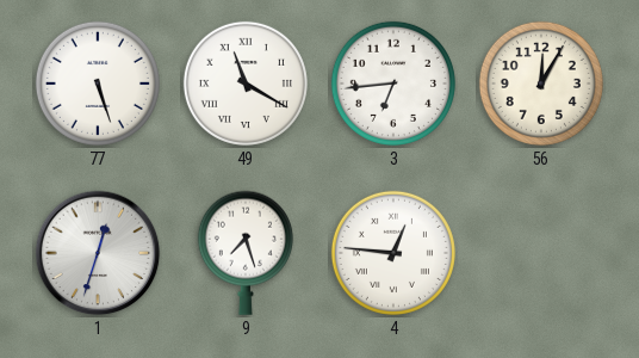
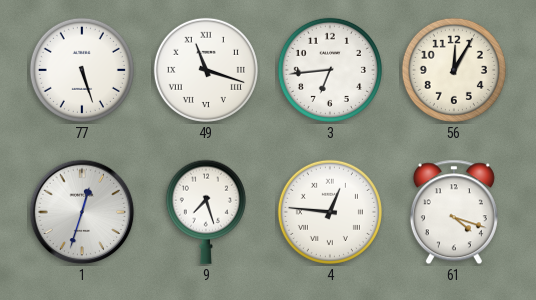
49: 11:20 -> 11:18 (206, 70)
61: none -> 4:18 (454, 212)
